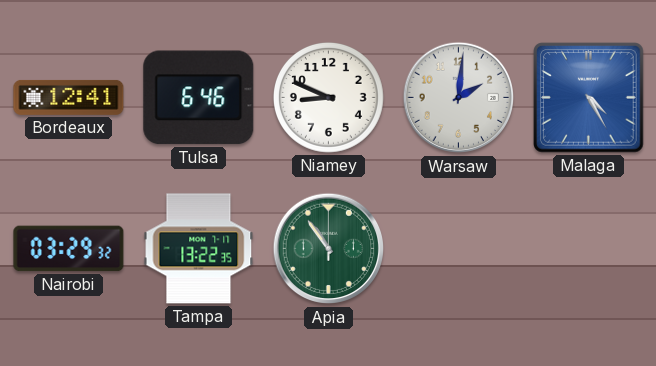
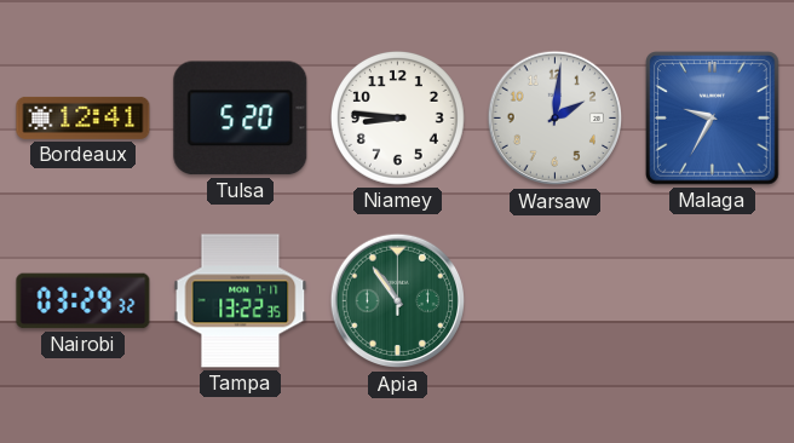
Tulsa: 6:46 -> 5:20 (241, 119)
Niamey: 8:49 -> 8:46 (397, 117)
Malaga: 4:25 -> 9:35 (713, 119)
